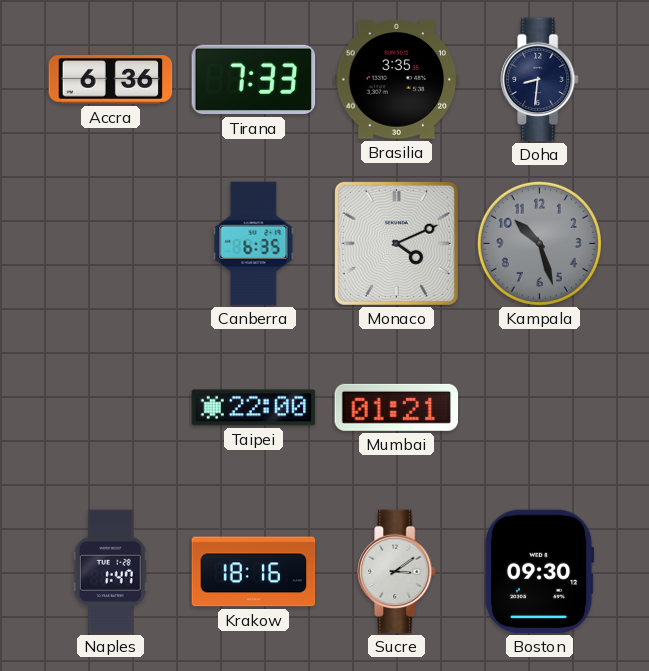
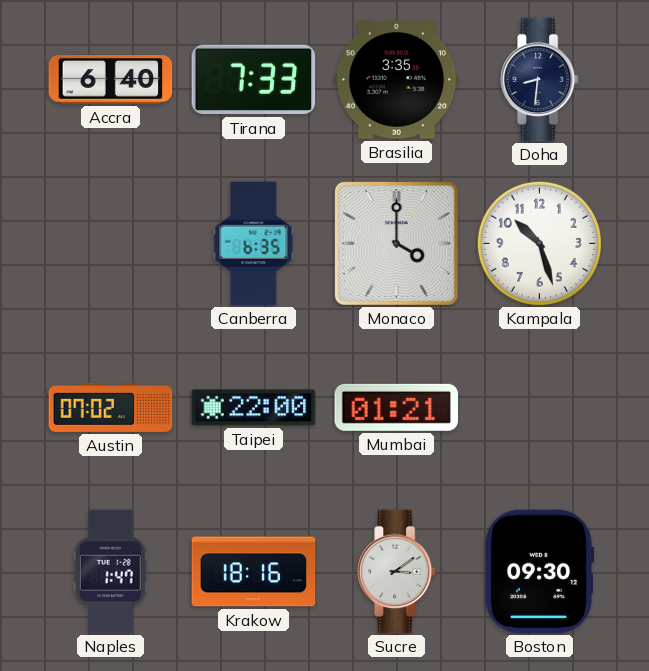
Accra: 6:36 -> 6:40 (111, 80)
Monaco: 4:11 -> 4:00 (396, 243)
Kampala dial: grey -> white (539, 243)
Austin: none -> 07:02 (111, 407)
